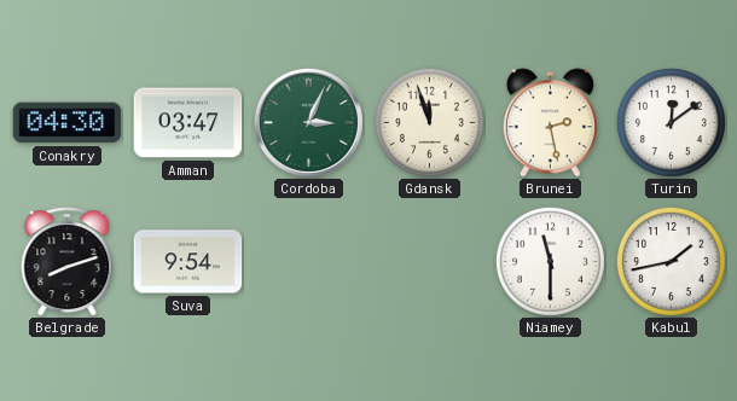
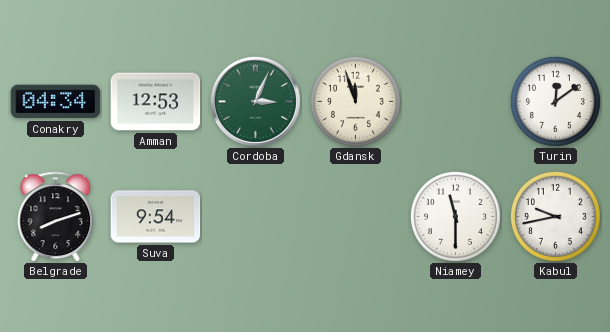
Conakry: 04:30 -> 04:34 (56, 102)
Amman: 03:47 -> 12:53 (156, 102)
Brunei: 2:28 -> none (550, 123)
Kabul: 1:43 -> 9:43 (555, 216)
